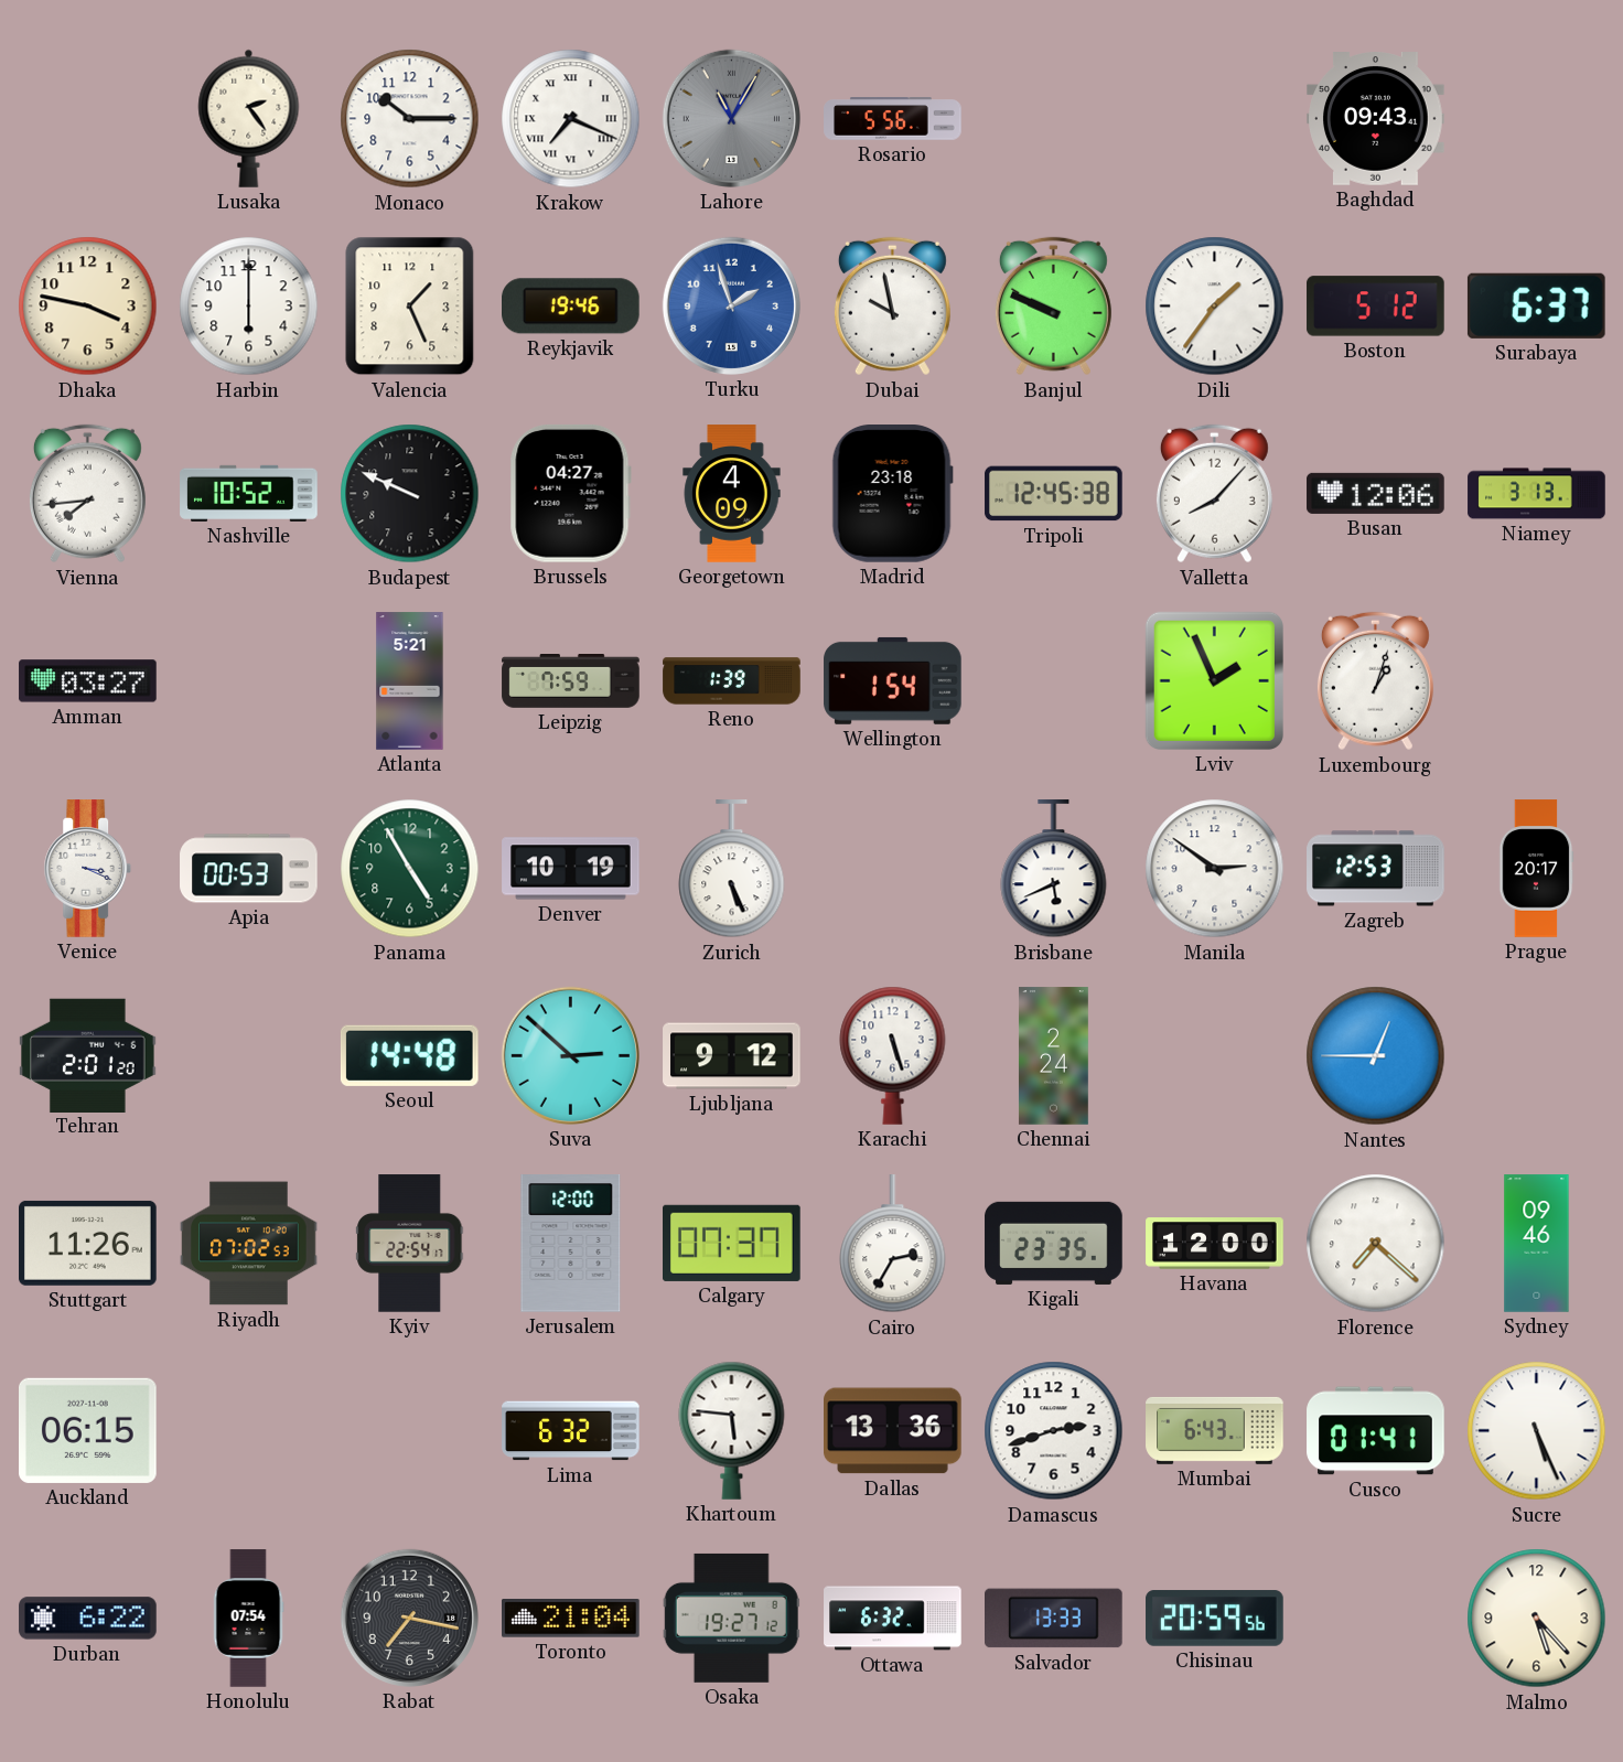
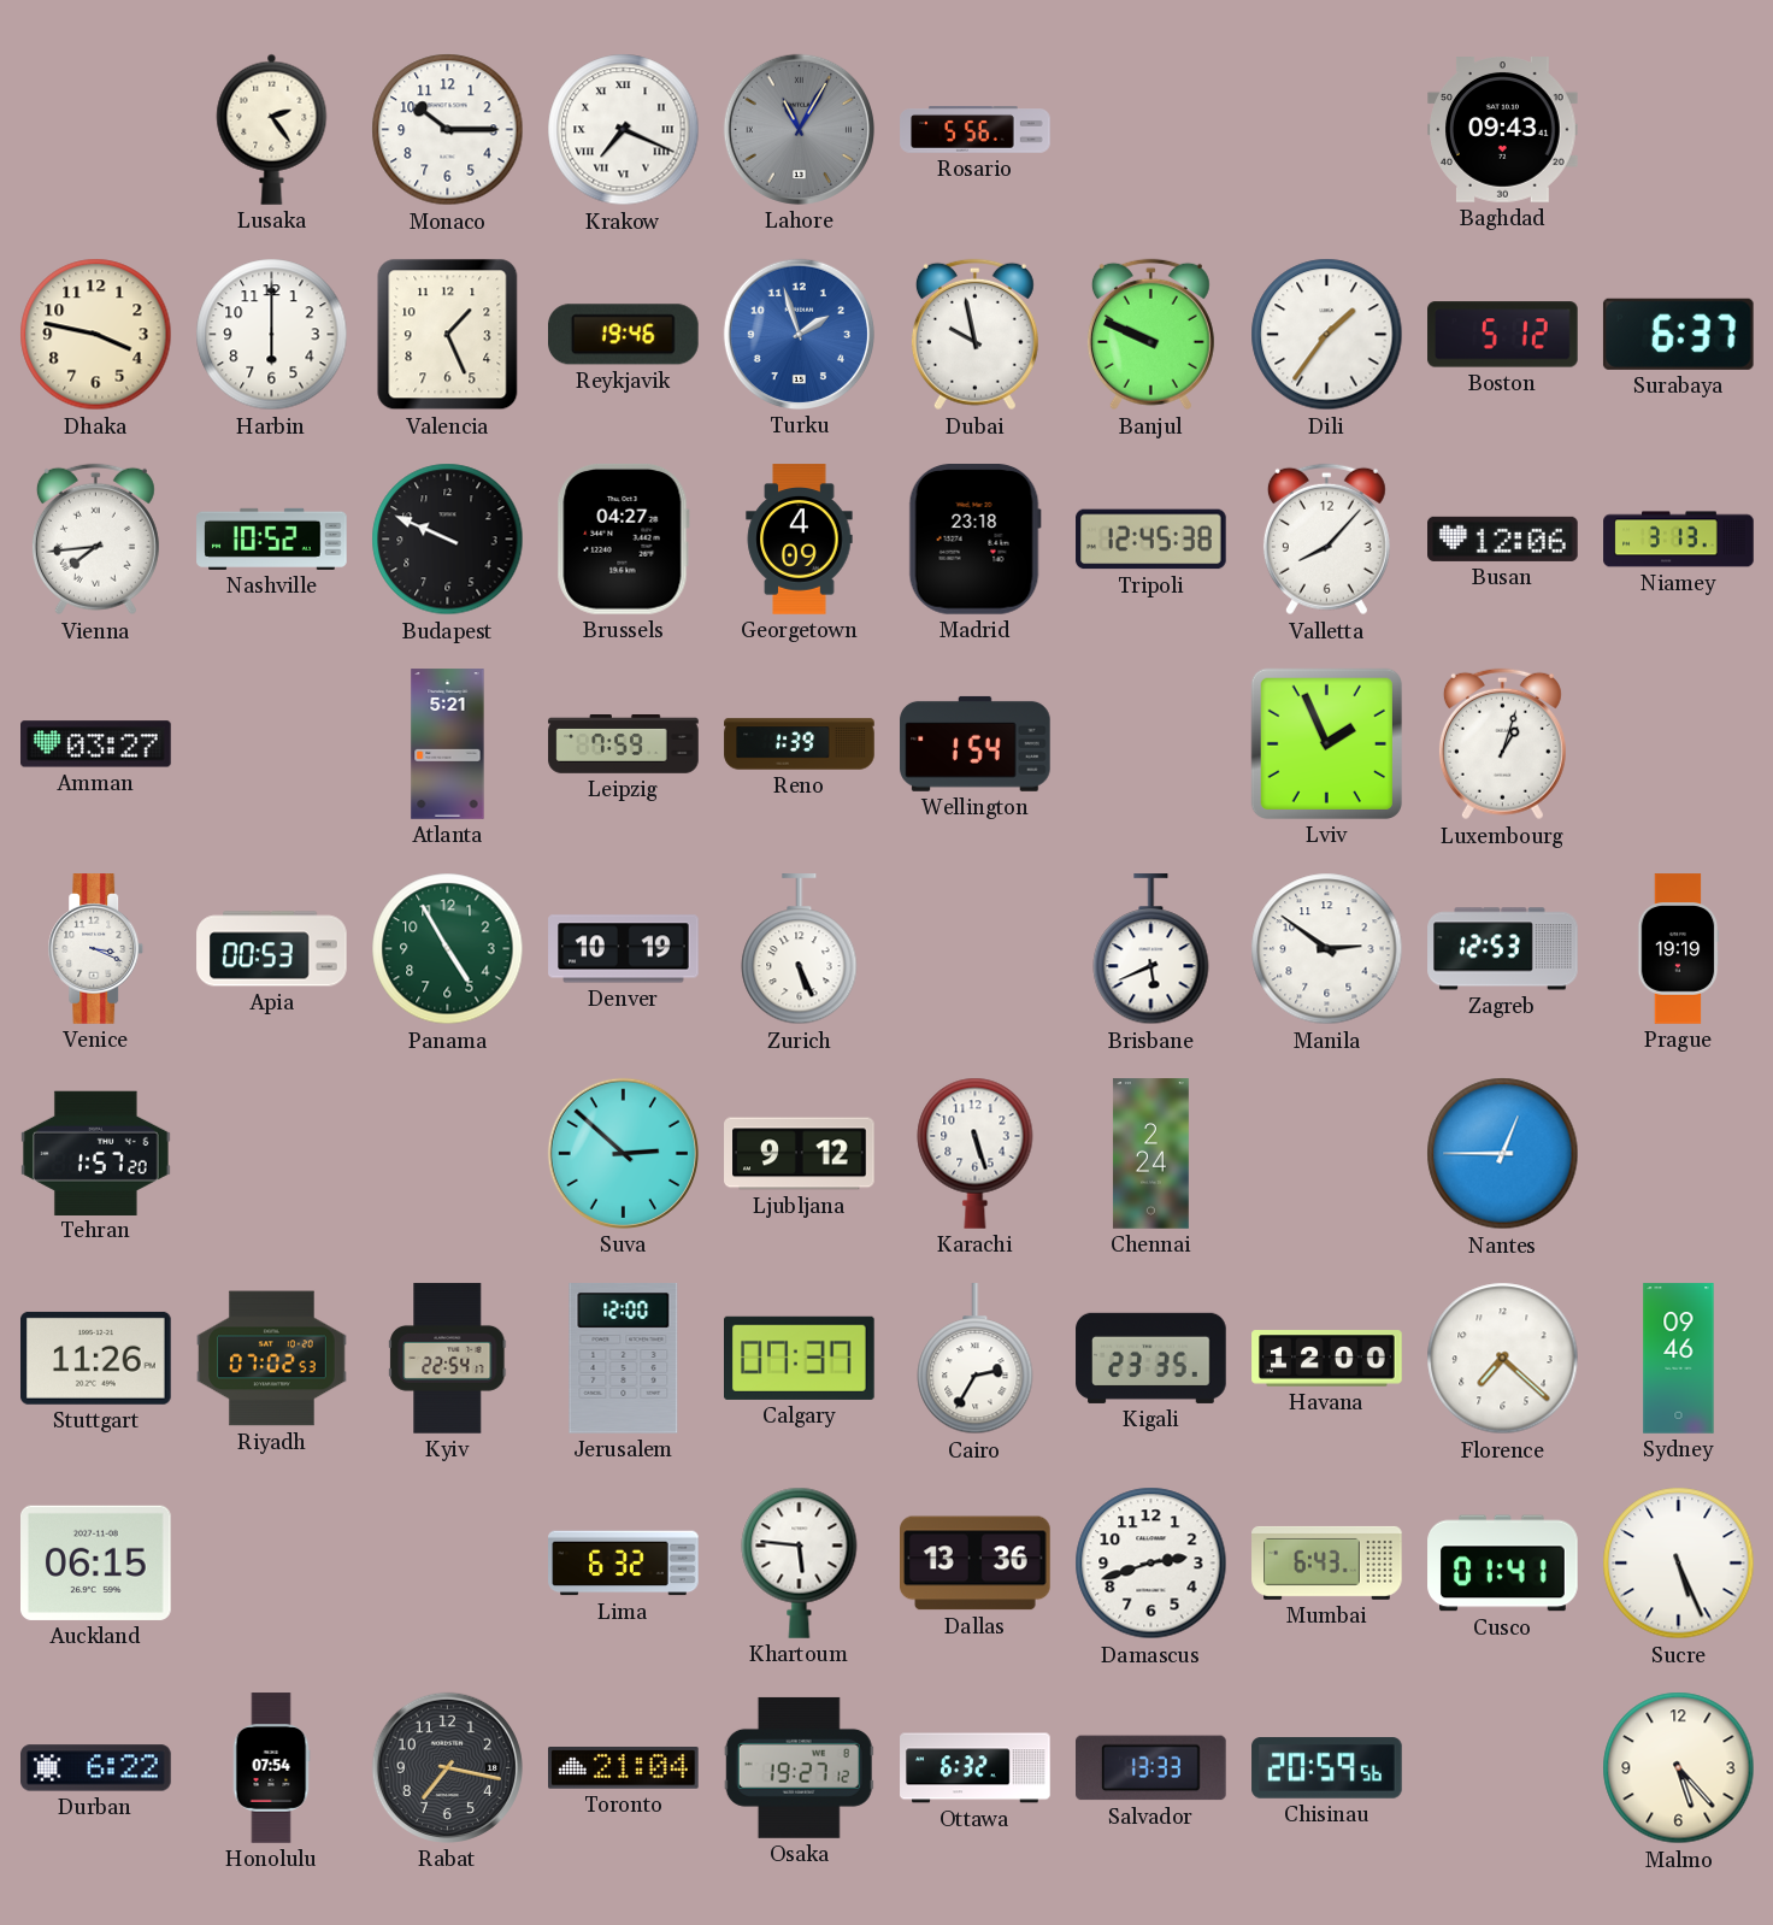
Prague: 20:17 -> 19:19 (1678, 949)
Tehran: 2:01 -> 1:57 (96, 1153)
Seoul: 14:48 -> none (409, 1055)
